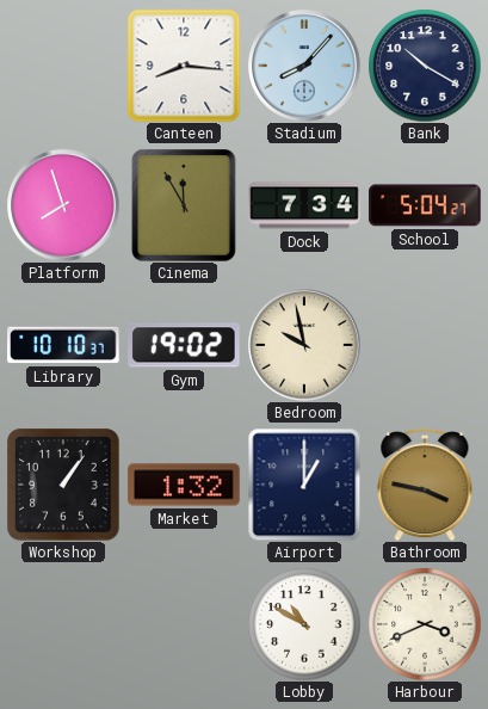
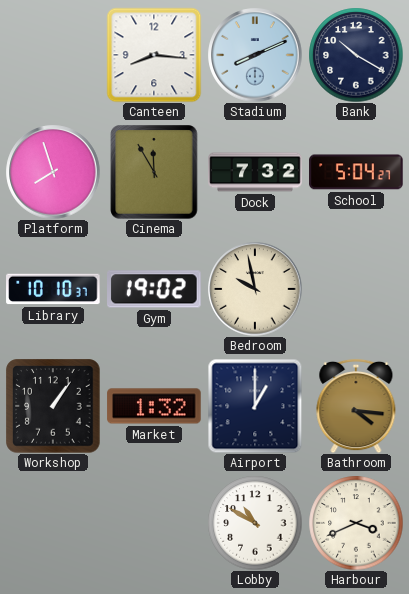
Stadium: 8:07 -> 8:11 (255, 55)
Dock: 7:34 -> 7:32 (255, 172)
Bathroom: 3:47 -> 4:16 (356, 406)
